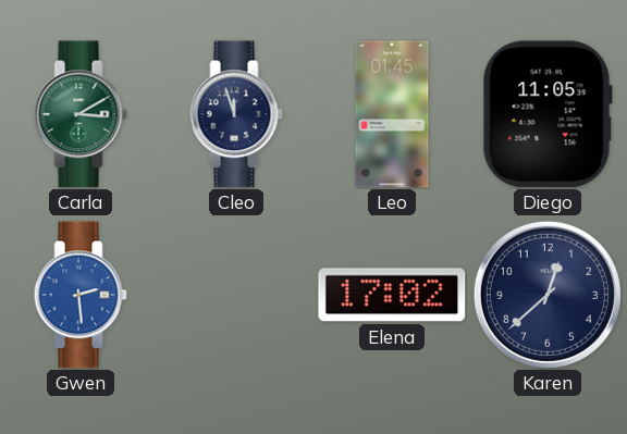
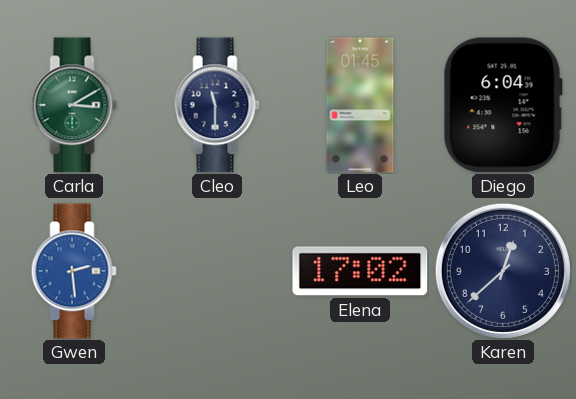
Cleo: 11:57 -> 11:30 (217, 105)
Diego: 11:05 -> 6:04 (503, 105)
